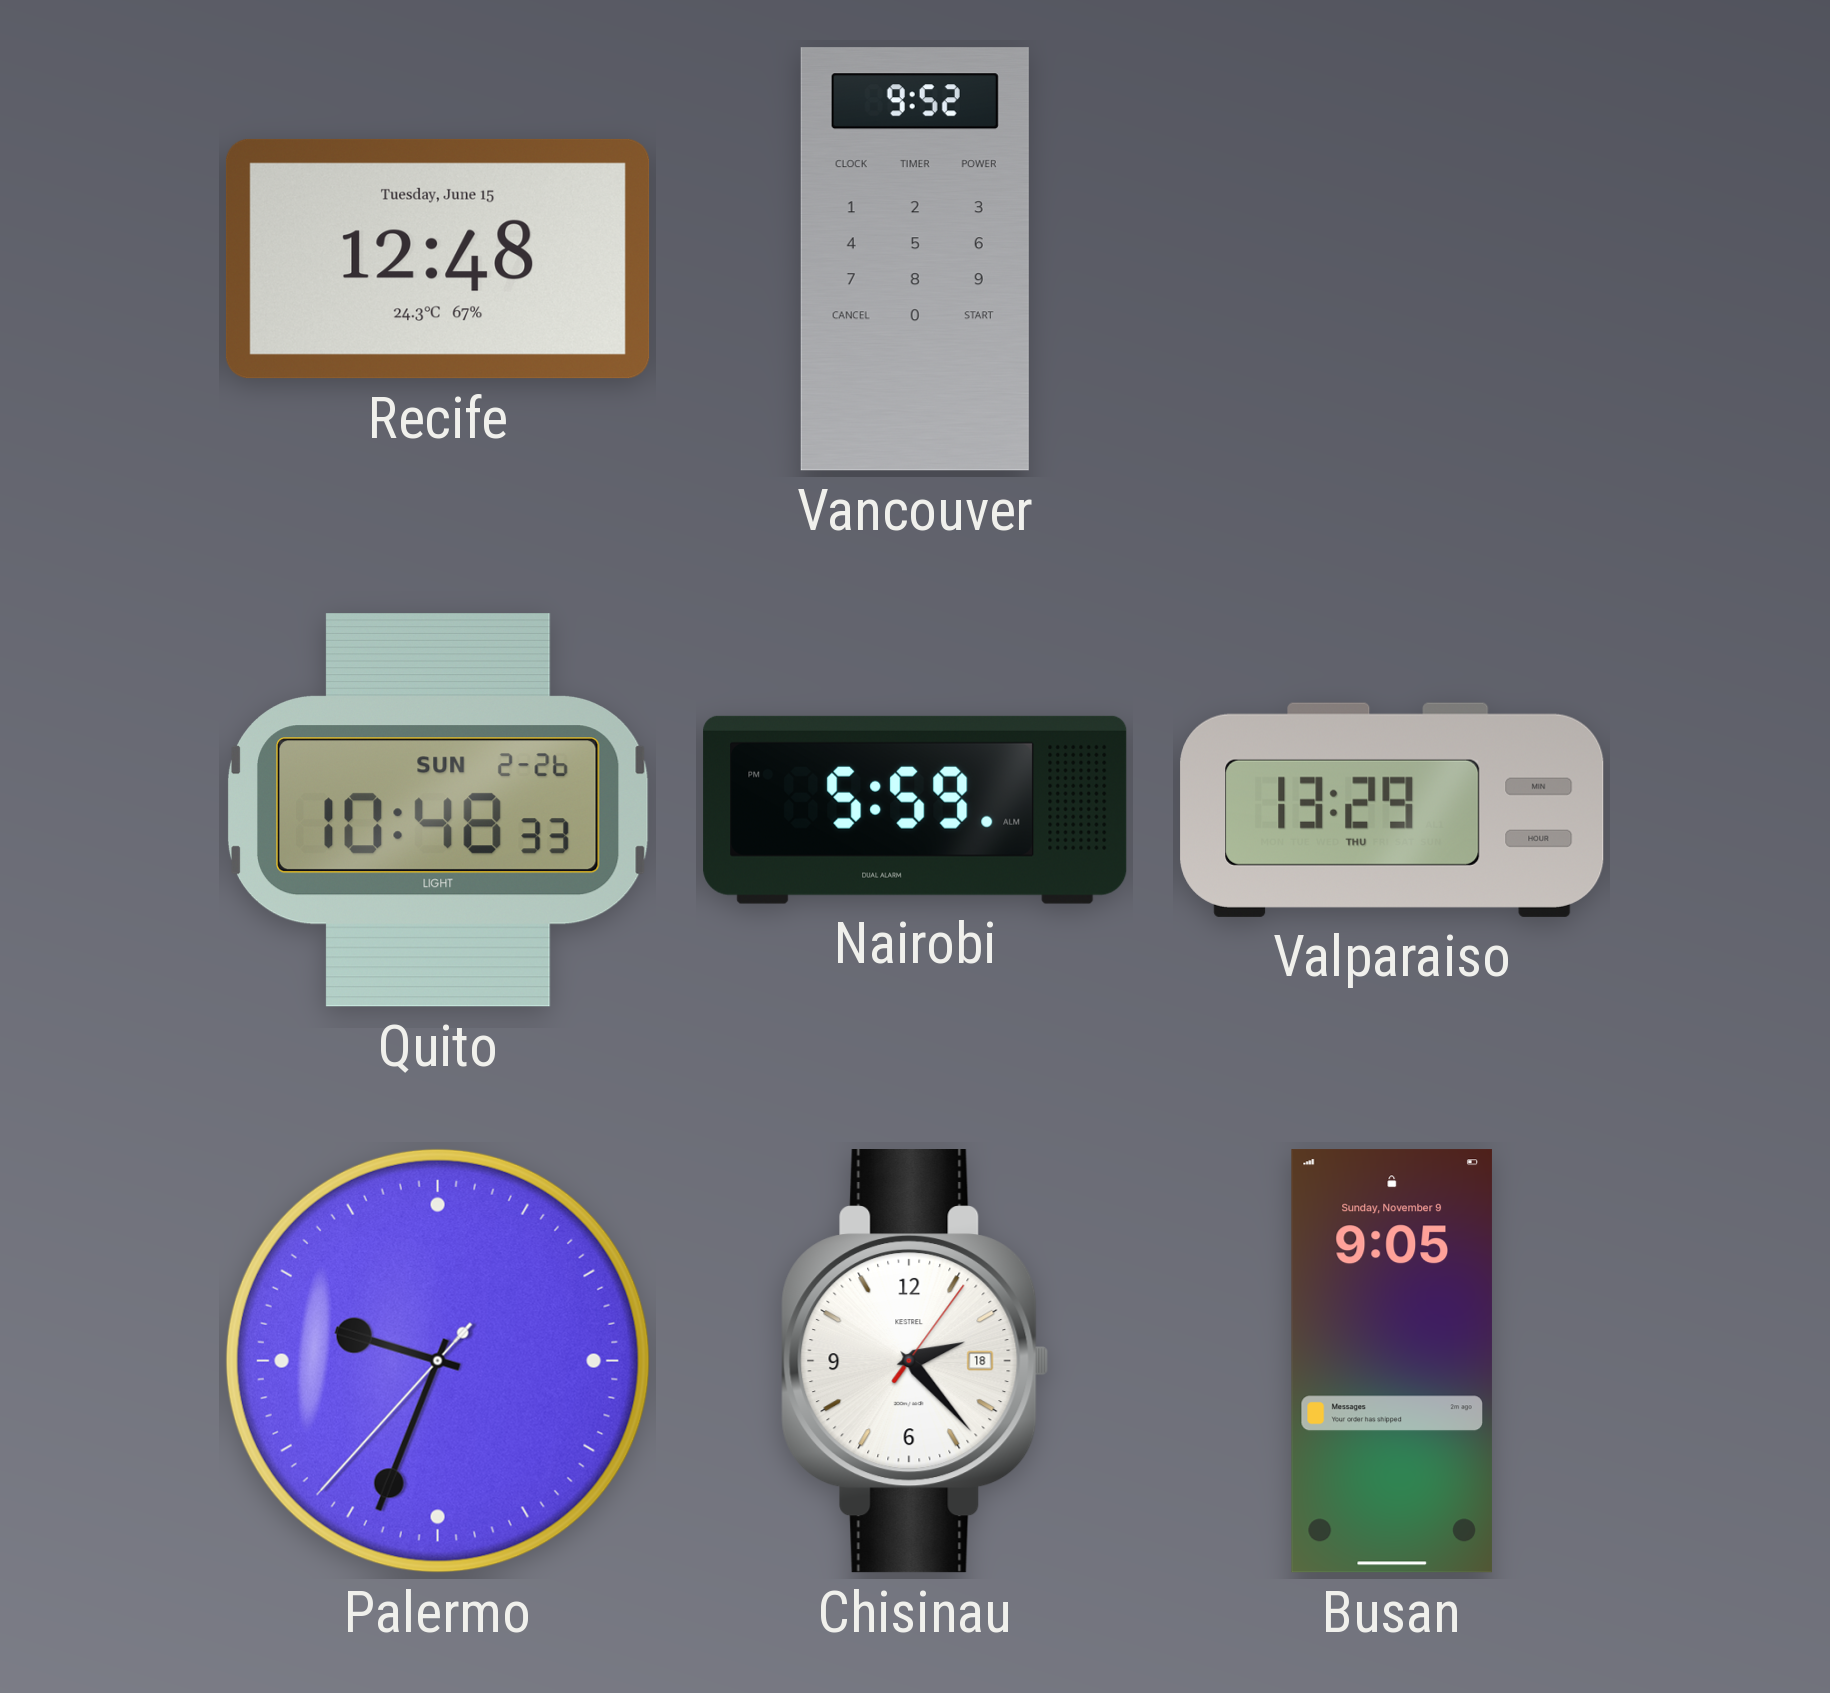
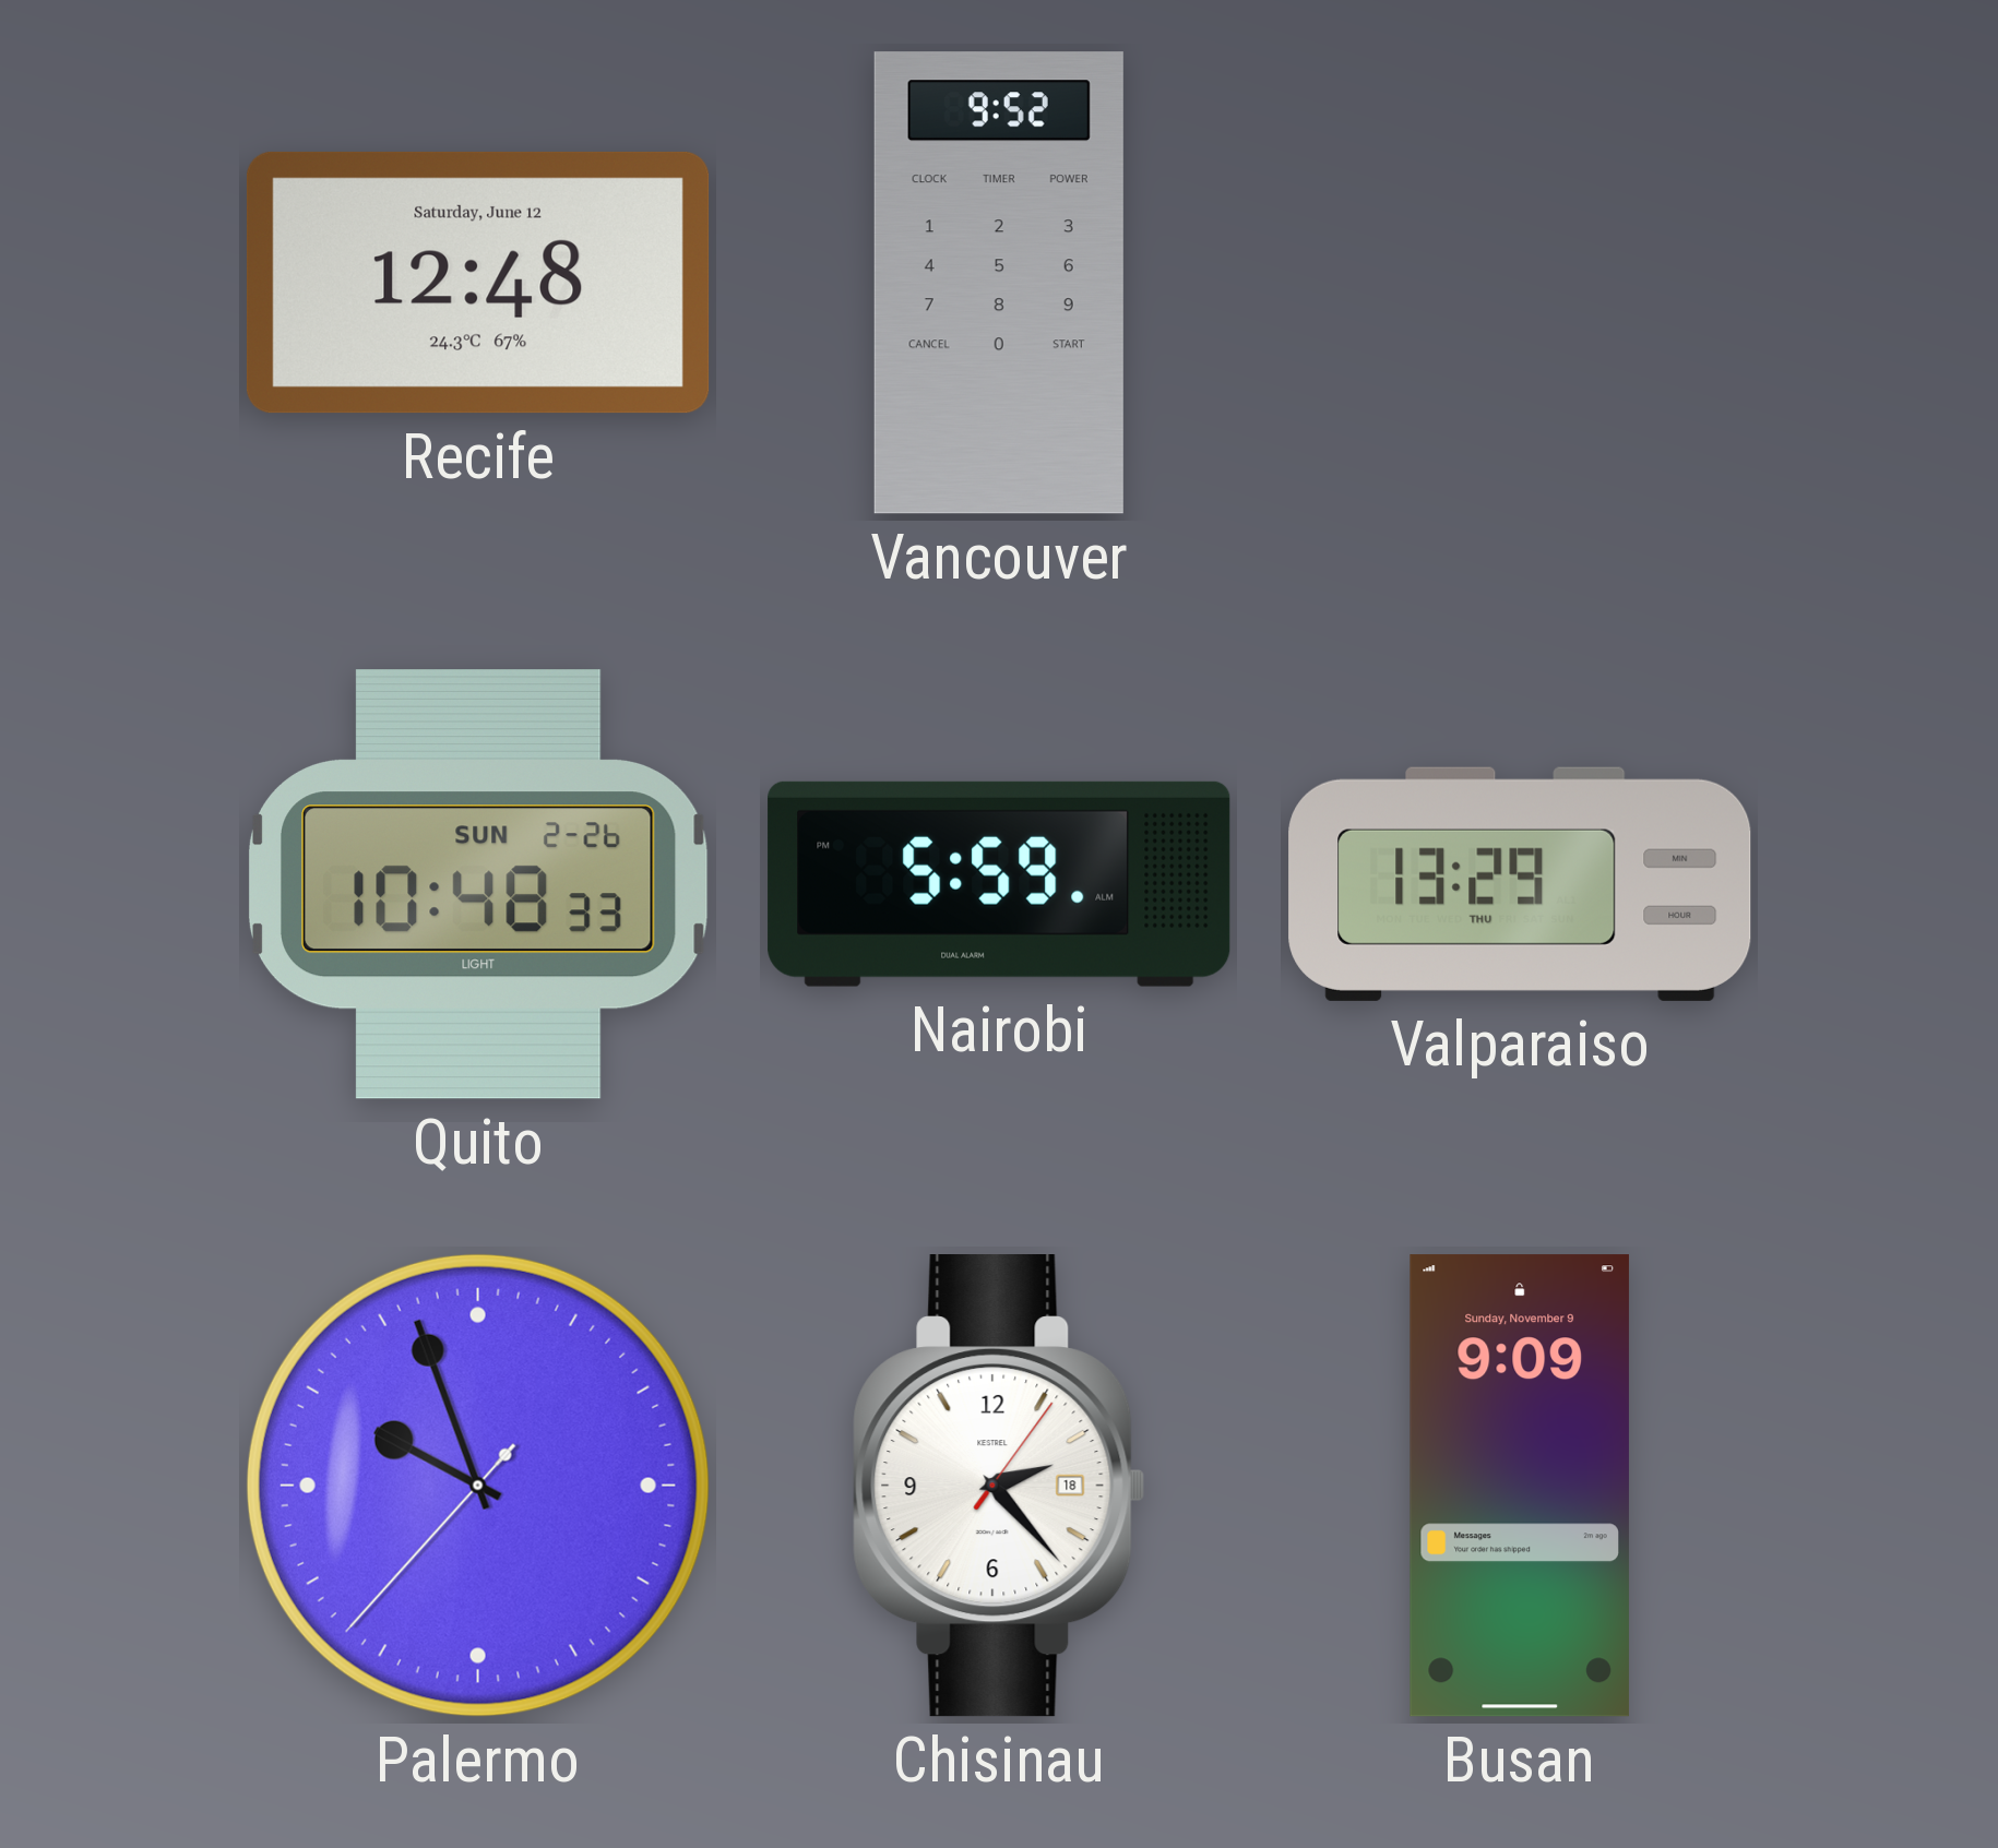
Recife date: Tuesday, June 15 -> Saturday, June 12 (478, 283)
Palermo: 9:33 -> 9:56 (478, 1486)
Busan: 9:05 -> 9:09 (1520, 1486)
